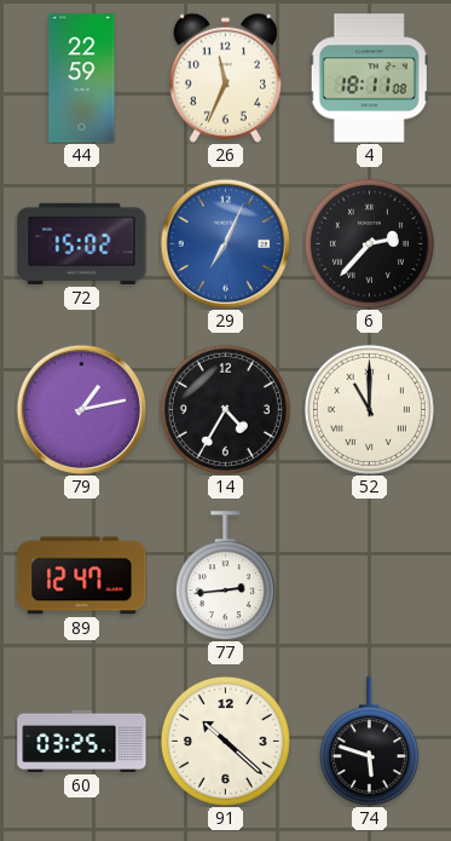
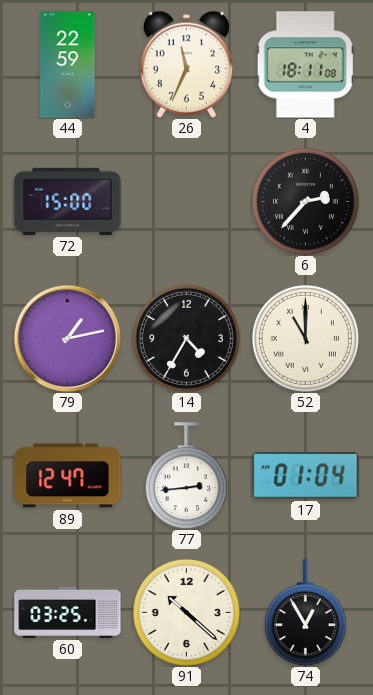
72: 15:02 -> 15:00 (68, 201)
29: 7:04 -> none (225, 243)
17: none -> 01:04 (306, 476)
74: 5:48 -> 12:55 (305, 613)
